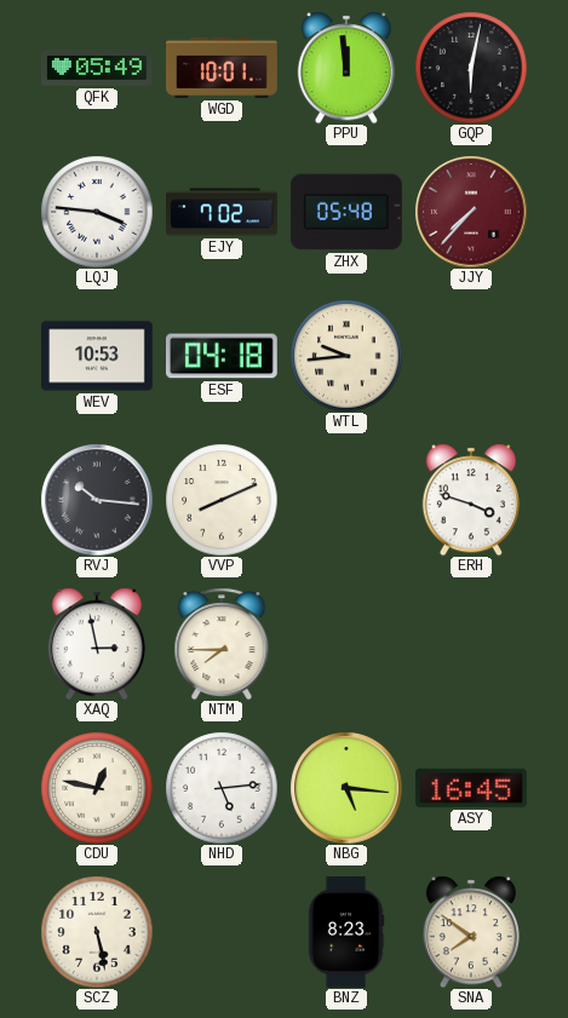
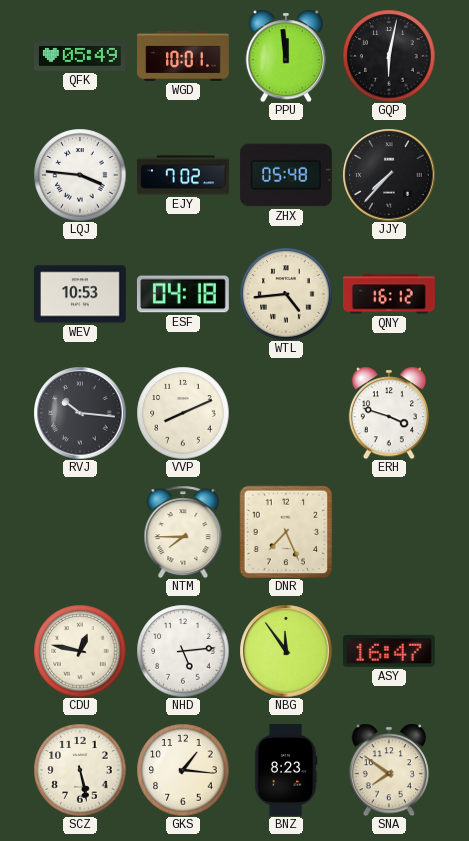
JJY dial: burgundy -> black (389, 175)
WTL: 9:44 -> 4:44 (286, 294)
QNY: none -> 16:12 (389, 294)
XAQ: 2:58 -> none (97, 644)
DNR: none -> 7:26 (286, 532)
NBG: 5:16 -> 11:54 (286, 651)
ASY: 16:45 -> 16:47 (389, 651)
GKS: none -> 1:16 (183, 770)
